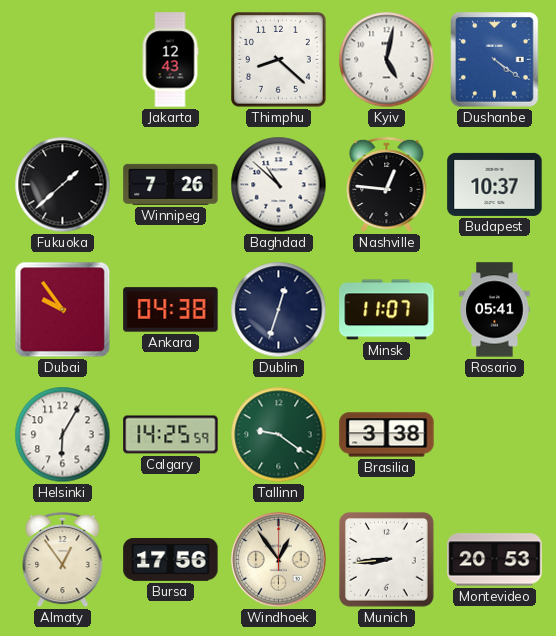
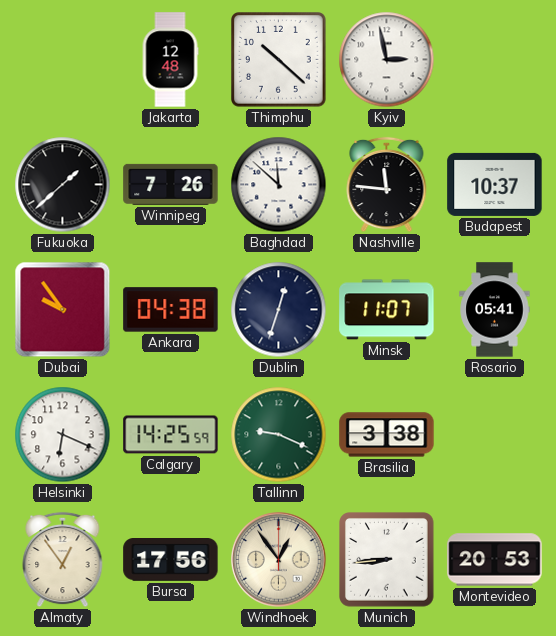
Jakarta: 12:43 -> 12:48 (170, 60)
Thimphu: 8:22 -> 10:22 (279, 60)
Kyiv: 5:02 -> 2:58 (387, 60)
Dushanbe: 4:21 -> none (495, 60)
Baghdad: 10:52 -> 11:52 (279, 185)
Nashville: 12:46 -> 11:46 (387, 185)
Helsinki: 6:05 -> 6:19 (63, 435)
Tallinn: 9:21 -> 9:19 (279, 435)
